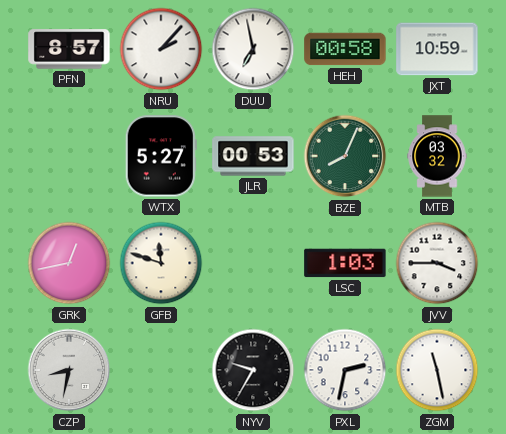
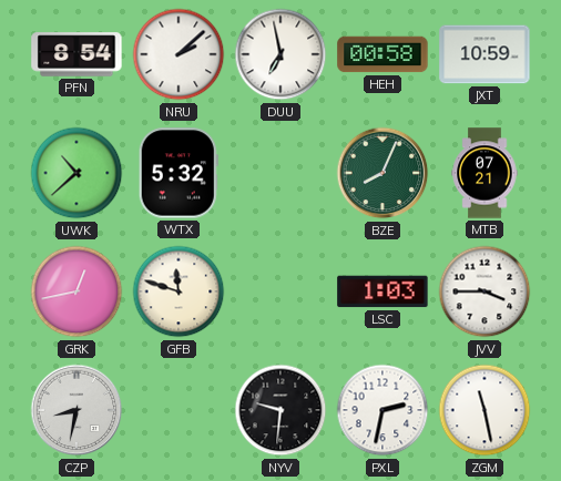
PFN: 8:57 -> 8:54 (76, 54)
NRU: 2:07 -> 2:08 (178, 54)
UWK: none -> 10:38 (76, 173)
WTX: 5:27 -> 5:32 (178, 173)
JLR: 00:53 -> none (253, 156)
MTB: 03:32 -> 07:21 (484, 173)
NYV: 9:35 -> 9:31 (280, 410)
